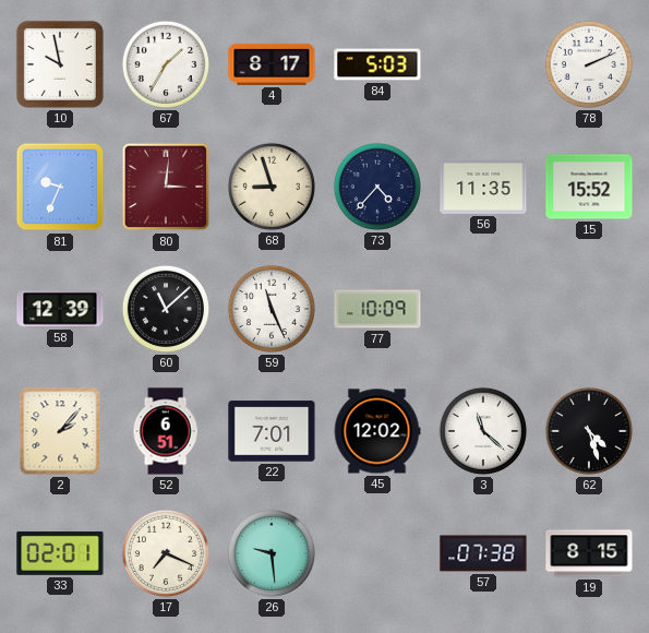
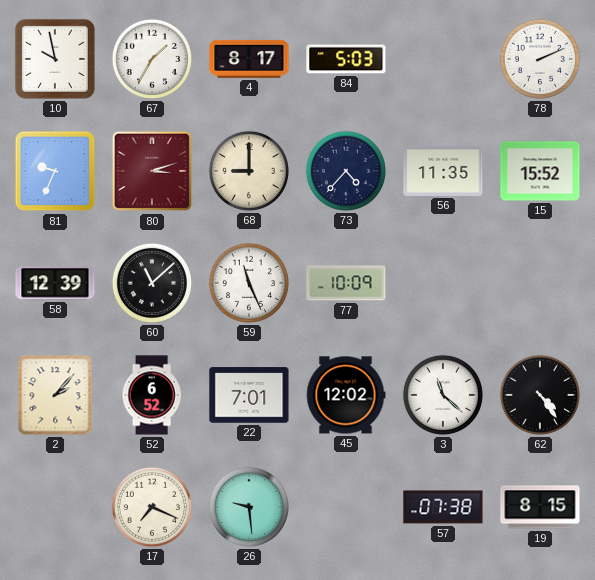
80: 3:01 -> 3:12 (152, 171)
68: 8:57 -> 9:00 (249, 171)
52: 6:51 -> 6:52 (152, 395)
62: 4:27 -> 4:24 (540, 395)
33: 02:01 -> none (60, 553)
